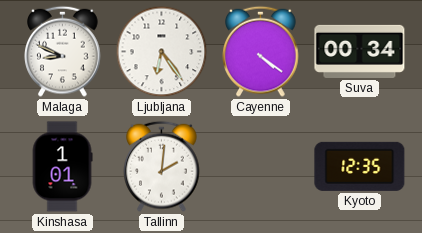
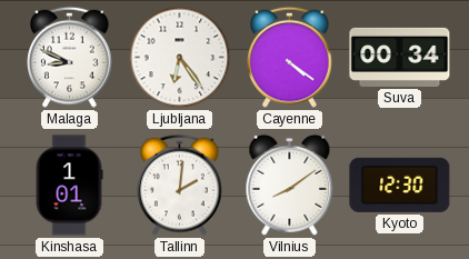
Vilnius: none -> 8:09 (290, 185)
Kyoto: 12:35 -> 12:30 (400, 185)
